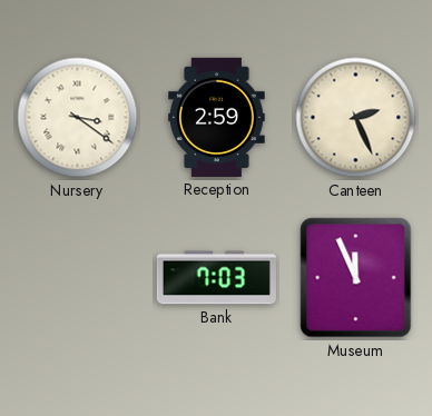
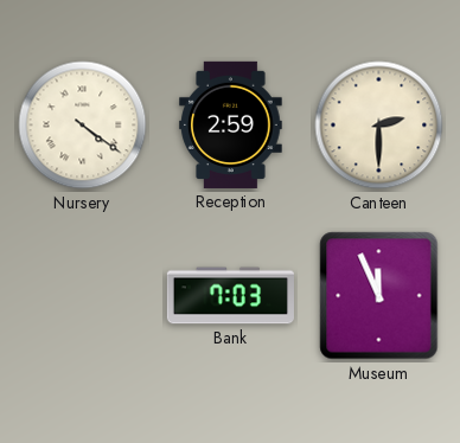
Nursery: 3:21 -> 4:21 (83, 126)
Canteen: 2:26 -> 2:30 (379, 126)
